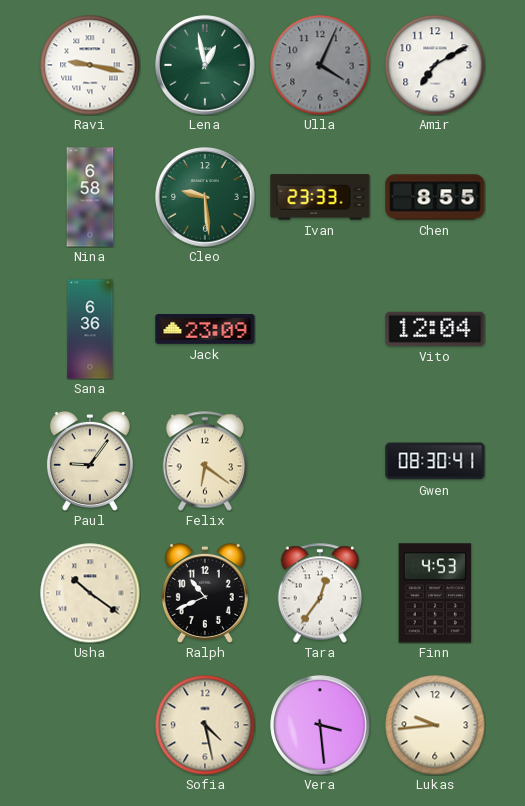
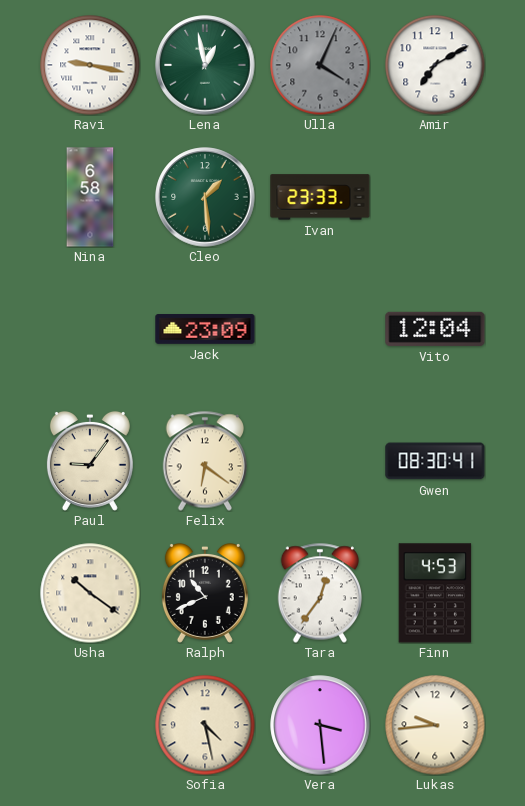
Cleo: 9:29 -> 1:29 (205, 197)
Chen: 8:55 -> none (435, 197)
Sana: 6:36 -> none (90, 329)
